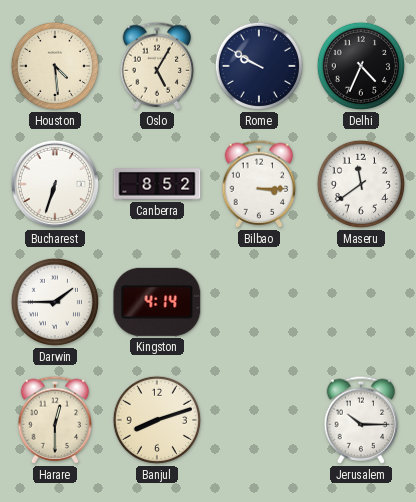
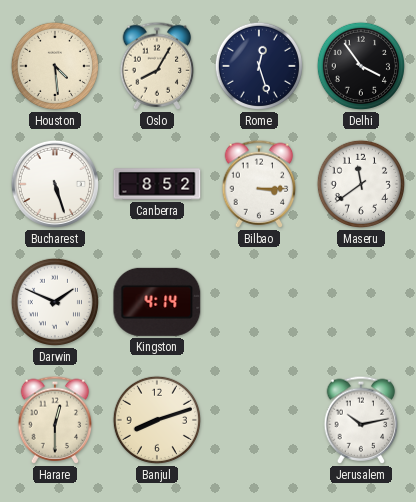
Oslo: 5:05 -> 8:05 (157, 66)
Rome: 9:50 -> 12:27 (259, 66)
Delhi: 4:34 -> 3:54 (361, 66)
Bucharest: 6:33 -> 5:27 (55, 184)
Darwin: 1:45 -> 1:49 (55, 302)
Jerusalem: 10:15 -> 10:13 (361, 420)
